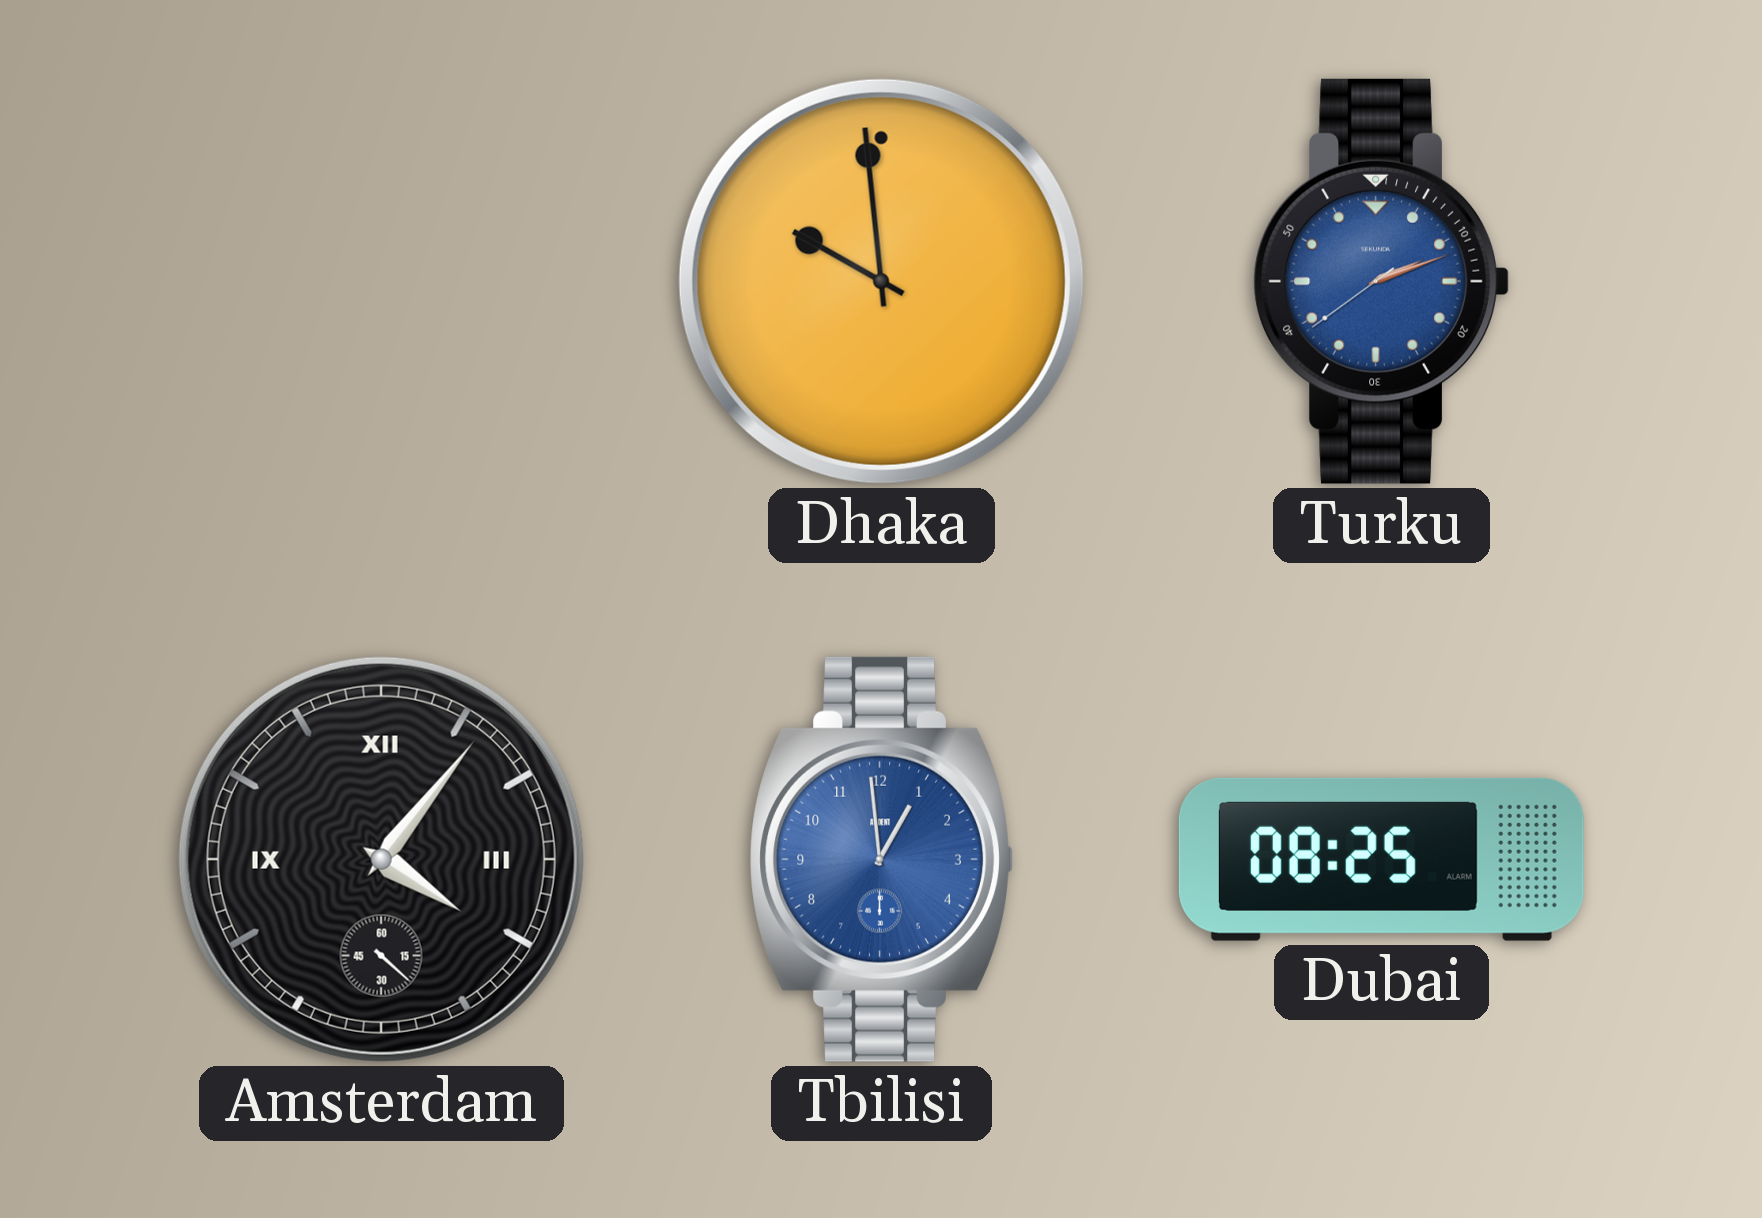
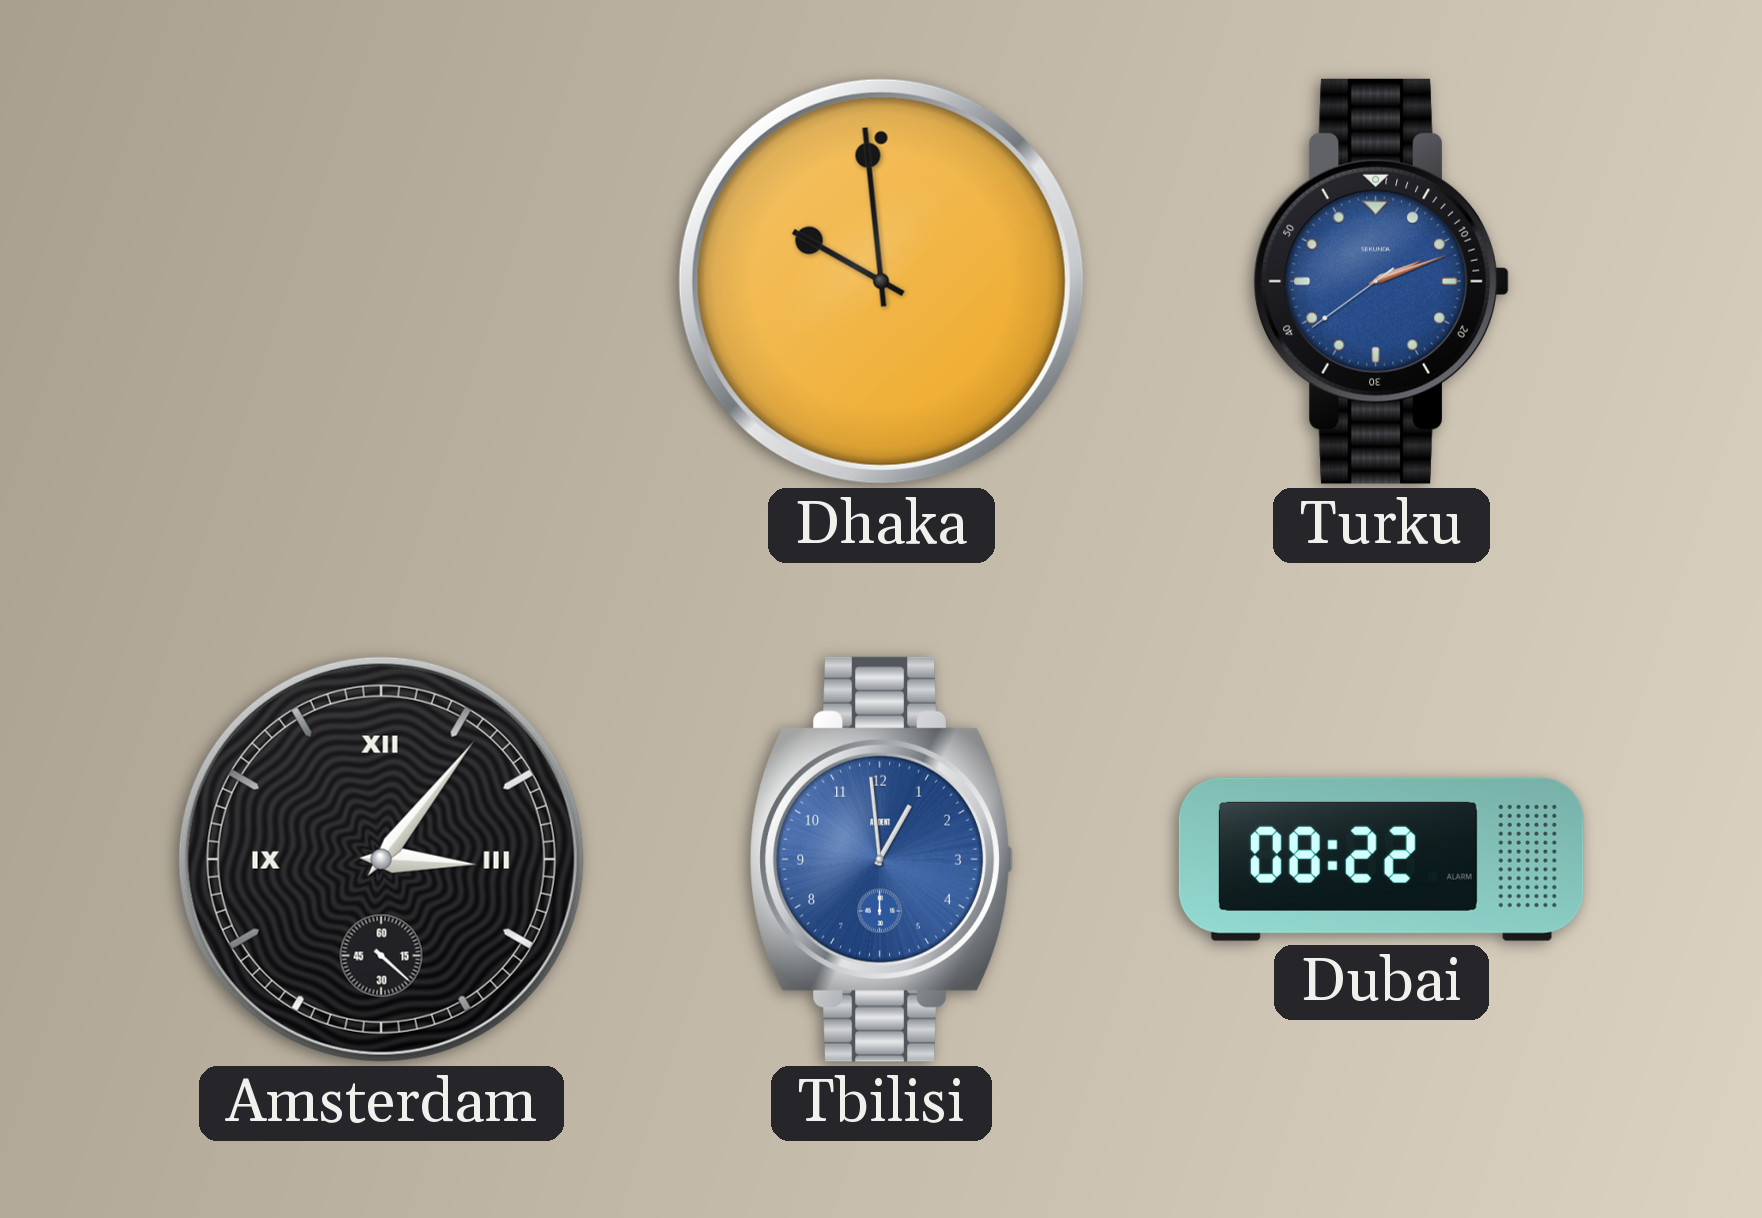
Amsterdam: 4:06 -> 3:06 (381, 859)
Dubai: 08:25 -> 08:22 (1381, 859)
